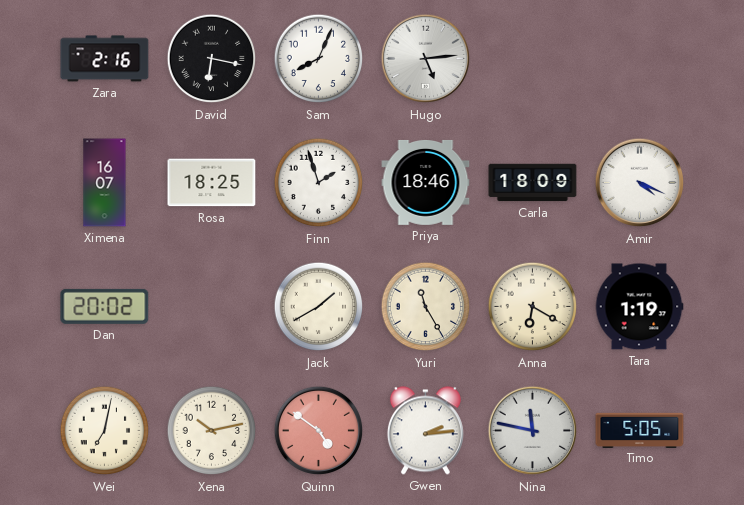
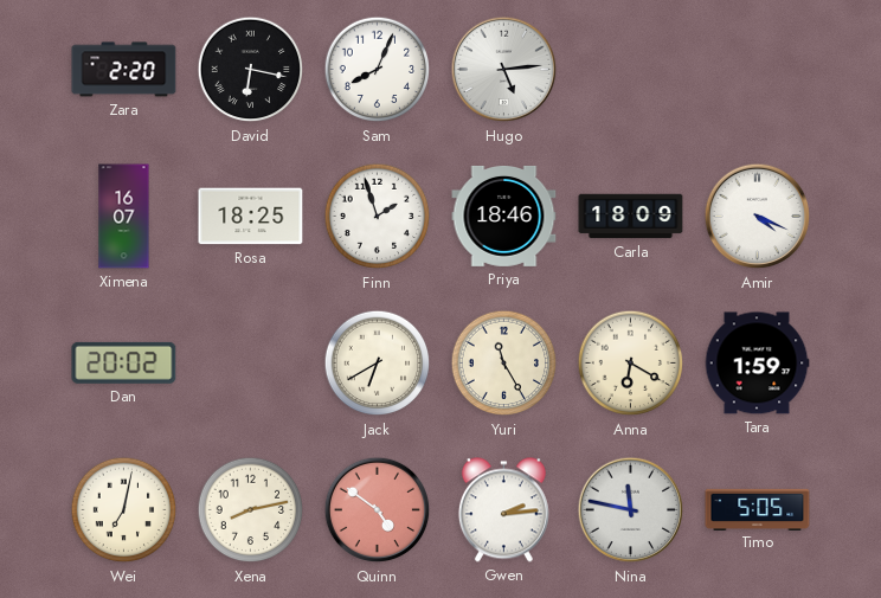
Zara: 2:16 -> 2:20 (124, 70)
Jack: 1:40 -> 6:40 (378, 364)
Tara: 1:19 -> 1:59 (757, 364)
Xena: 10:13 -> 8:13 (251, 510)
